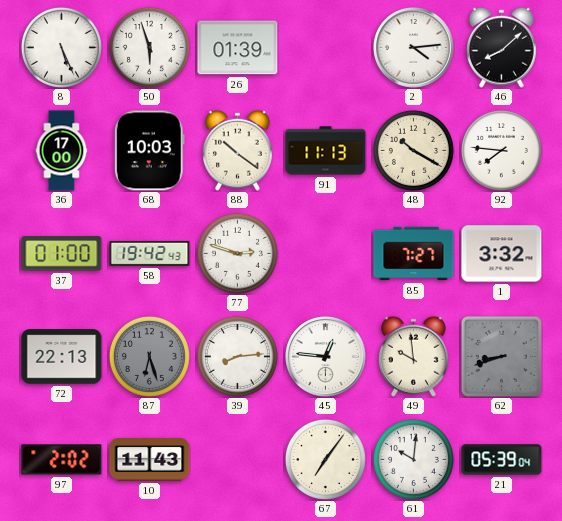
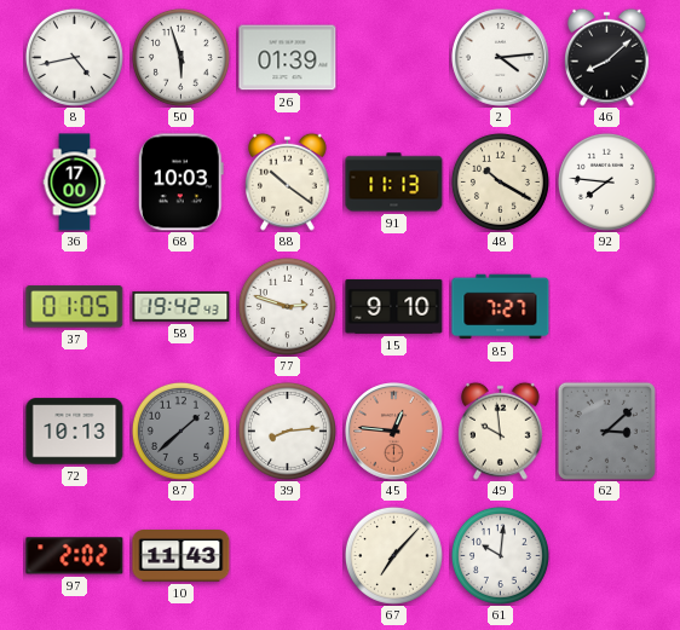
8: 5:26 -> 4:43 (74, 57)
37: 01:00 -> 01:05 (75, 307)
15: none -> 9:10 (394, 306)
1: 3:32 -> none (502, 254)
72: 22:13 -> 10:13 (75, 432)
87: 6:27 -> 1:38 (180, 430)
45 dial: white -> salmon (394, 432)
62: 8:42 -> 3:08 (606, 430)
67: 7:06 -> 7:07 (393, 555)
21: 05:39 -> none (502, 460)
